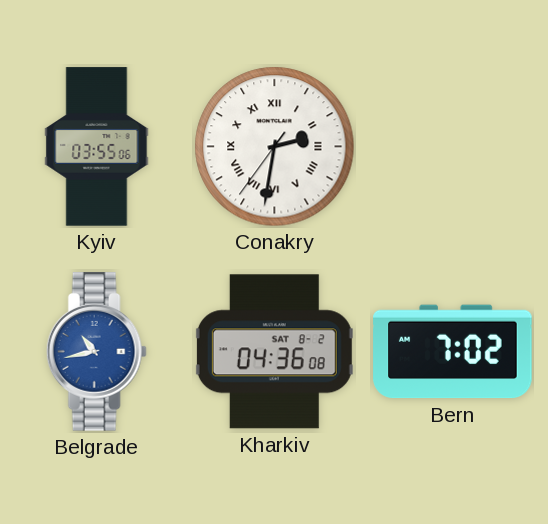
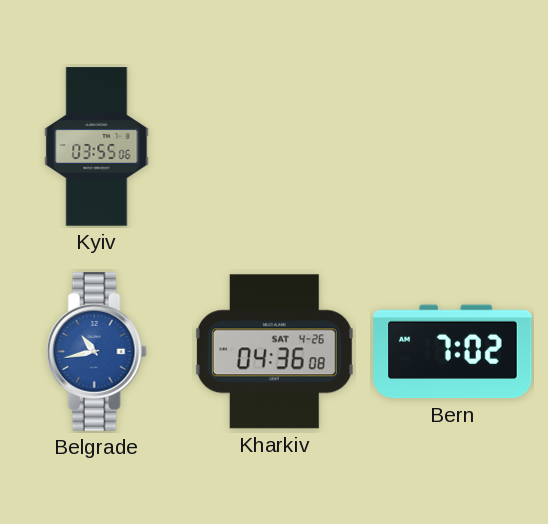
Conakry: 2:31 -> none (275, 147)
Kharkiv date: SAT 8-2 -> SAT 4-26 (274, 352)
